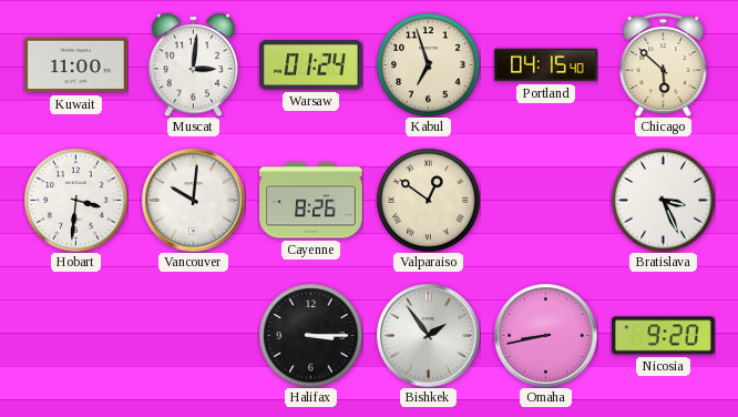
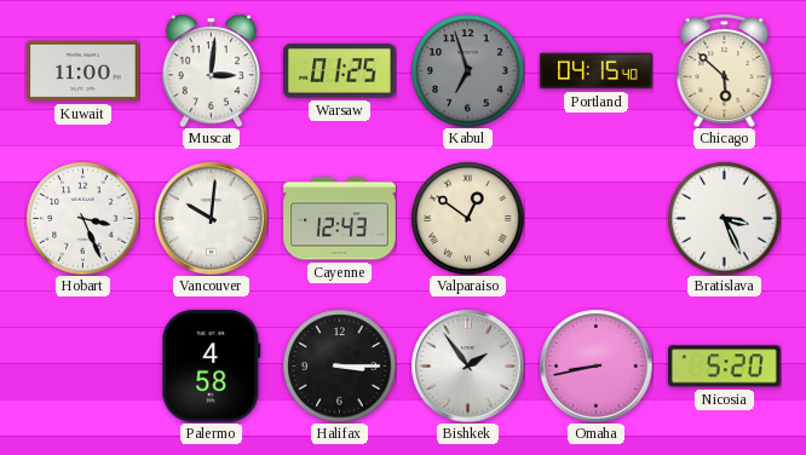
Warsaw: 01:24 -> 01:25 (340, 71)
Kabul dial: cream -> grey (467, 70)
Hobart: 3:31 -> 3:26 (82, 218)
Cayenne: 8:26 -> 12:43 (340, 219)
Palermo: none -> 4:58 (212, 367)
Nicosia: 9:20 -> 5:20 (725, 367)
